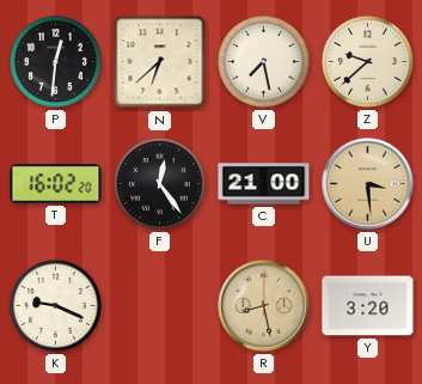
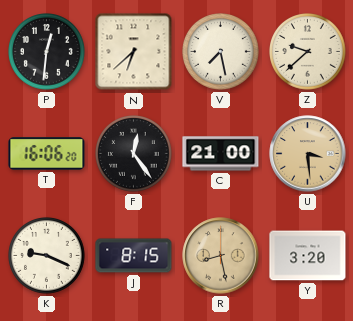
T: 16:02 -> 16:06 (47, 154)
J: none -> 8:15 (134, 256)
